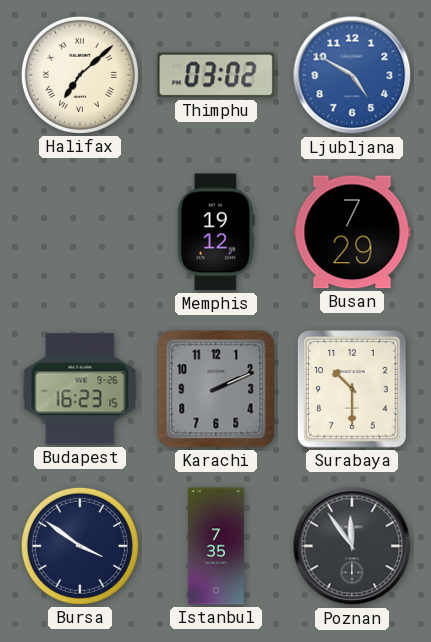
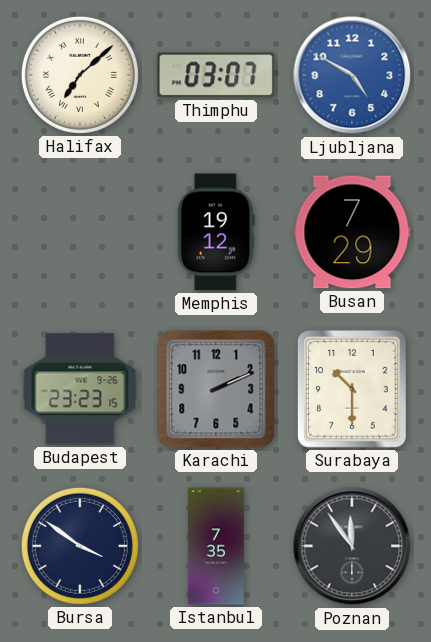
Thimphu: 03:02 -> 03:07 (216, 75)
Budapest: 16:23 -> 23:23 (80, 389)
